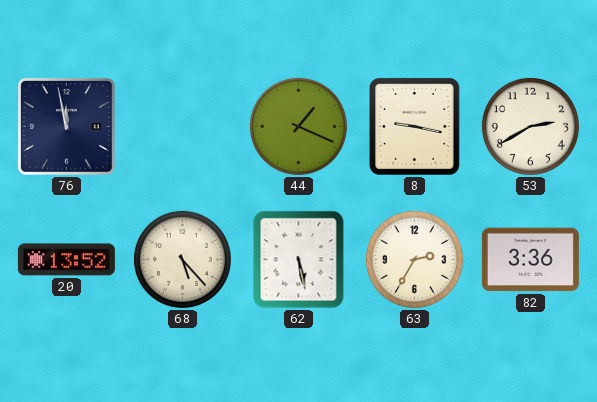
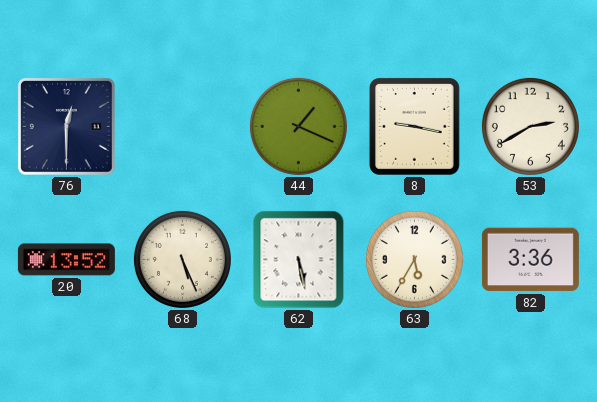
76: 11:58 -> 12:30 (66, 126)
68: 5:23 -> 5:26 (182, 259)
63: 2:35 -> 5:35 (414, 259)
